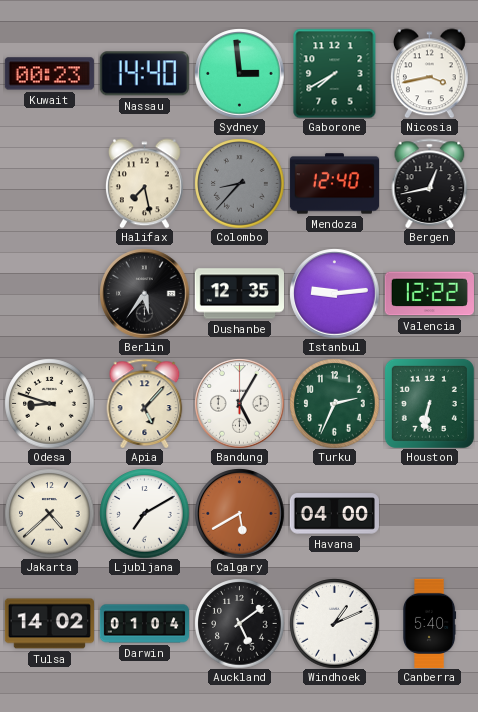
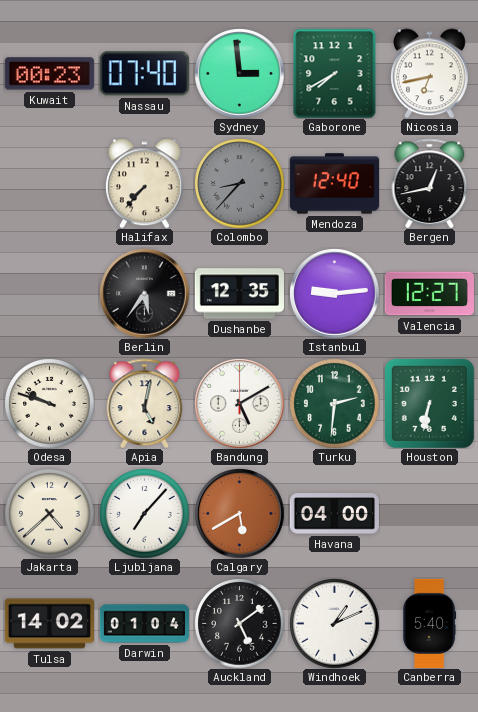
Nassau: 14:40 -> 07:40 (144, 74)
Nicosia: 3:43 -> 6:43 (429, 73)
Halifax: 7:28 -> 7:37 (144, 183)
Valencia: 12:22 -> 12:27 (429, 294)
Odesa: 8:48 -> 9:48 (49, 403)
Apia: 5:07 -> 5:02 (145, 403)
Bandung: 5:05 -> 5:10 (239, 403)
Turku: 2:34 -> 2:31 (334, 403)
Ljubljana: 7:10 -> 7:07 (144, 513)
